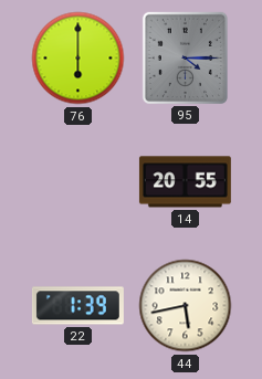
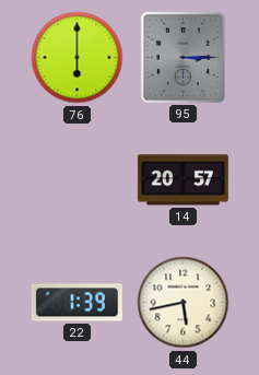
95: 4:15 -> 3:15 (183, 57)
14: 20:55 -> 20:57 (183, 180)
